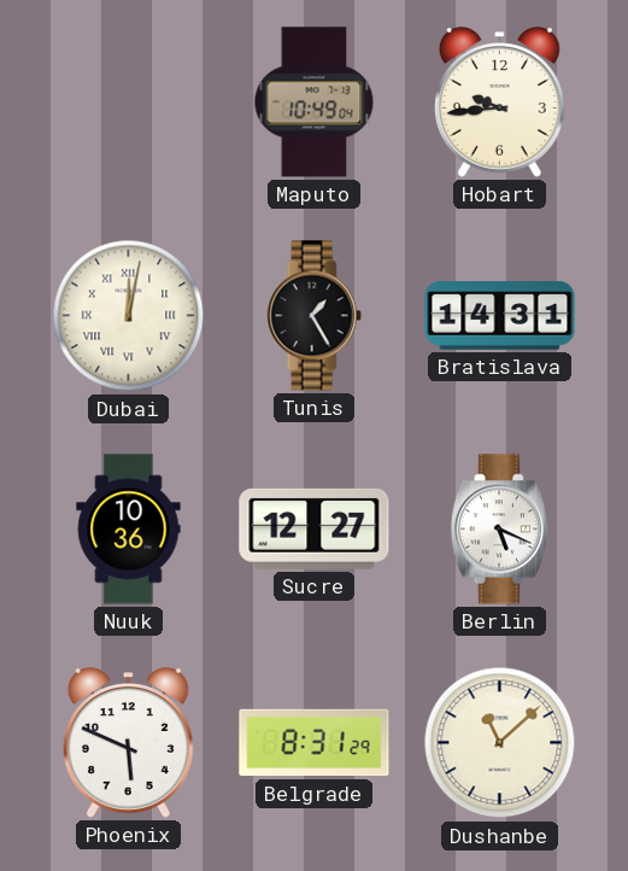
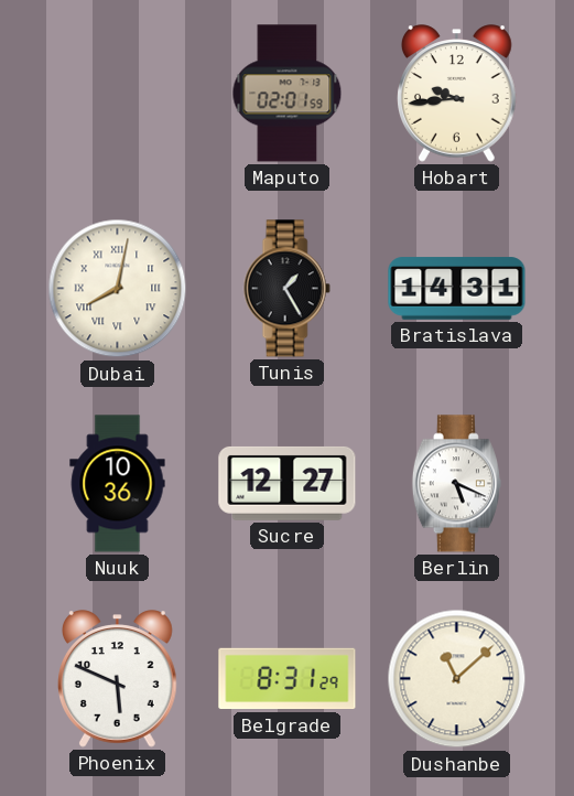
Maputo: 10:49 -> 02:01 (288, 94)
Dubai: 12:02 -> 8:02 (118, 289)
